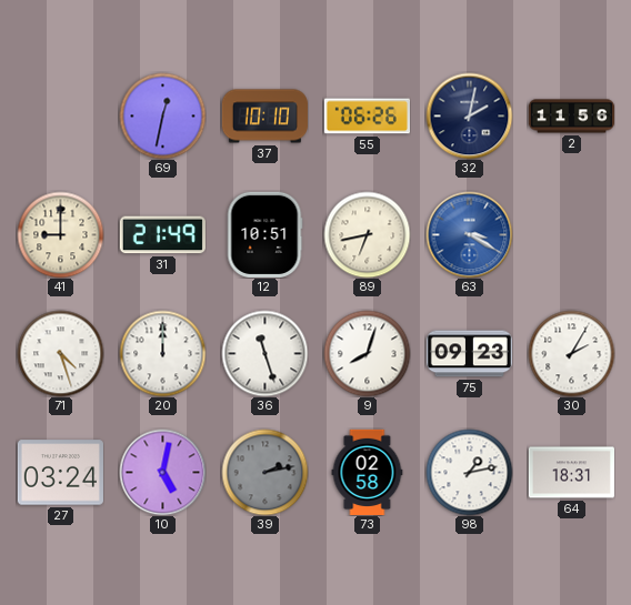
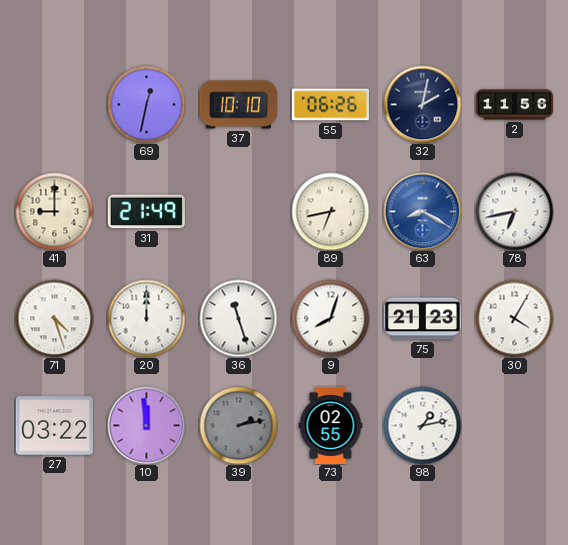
12: 10:51 -> none (264, 234)
63: 3:20 -> 8:20 (422, 211)
78: none -> 6:43 (514, 211)
75: 09:23 -> 21:23 (422, 319)
30: 2:05 -> 4:05 (514, 318)
27: 03:24 -> 03:22 (54, 426)
10: 5:02 -> 11:59 (146, 425)
73: 02:58 -> 02:55 (331, 425)
64: 18:31 -> none (571, 473)
